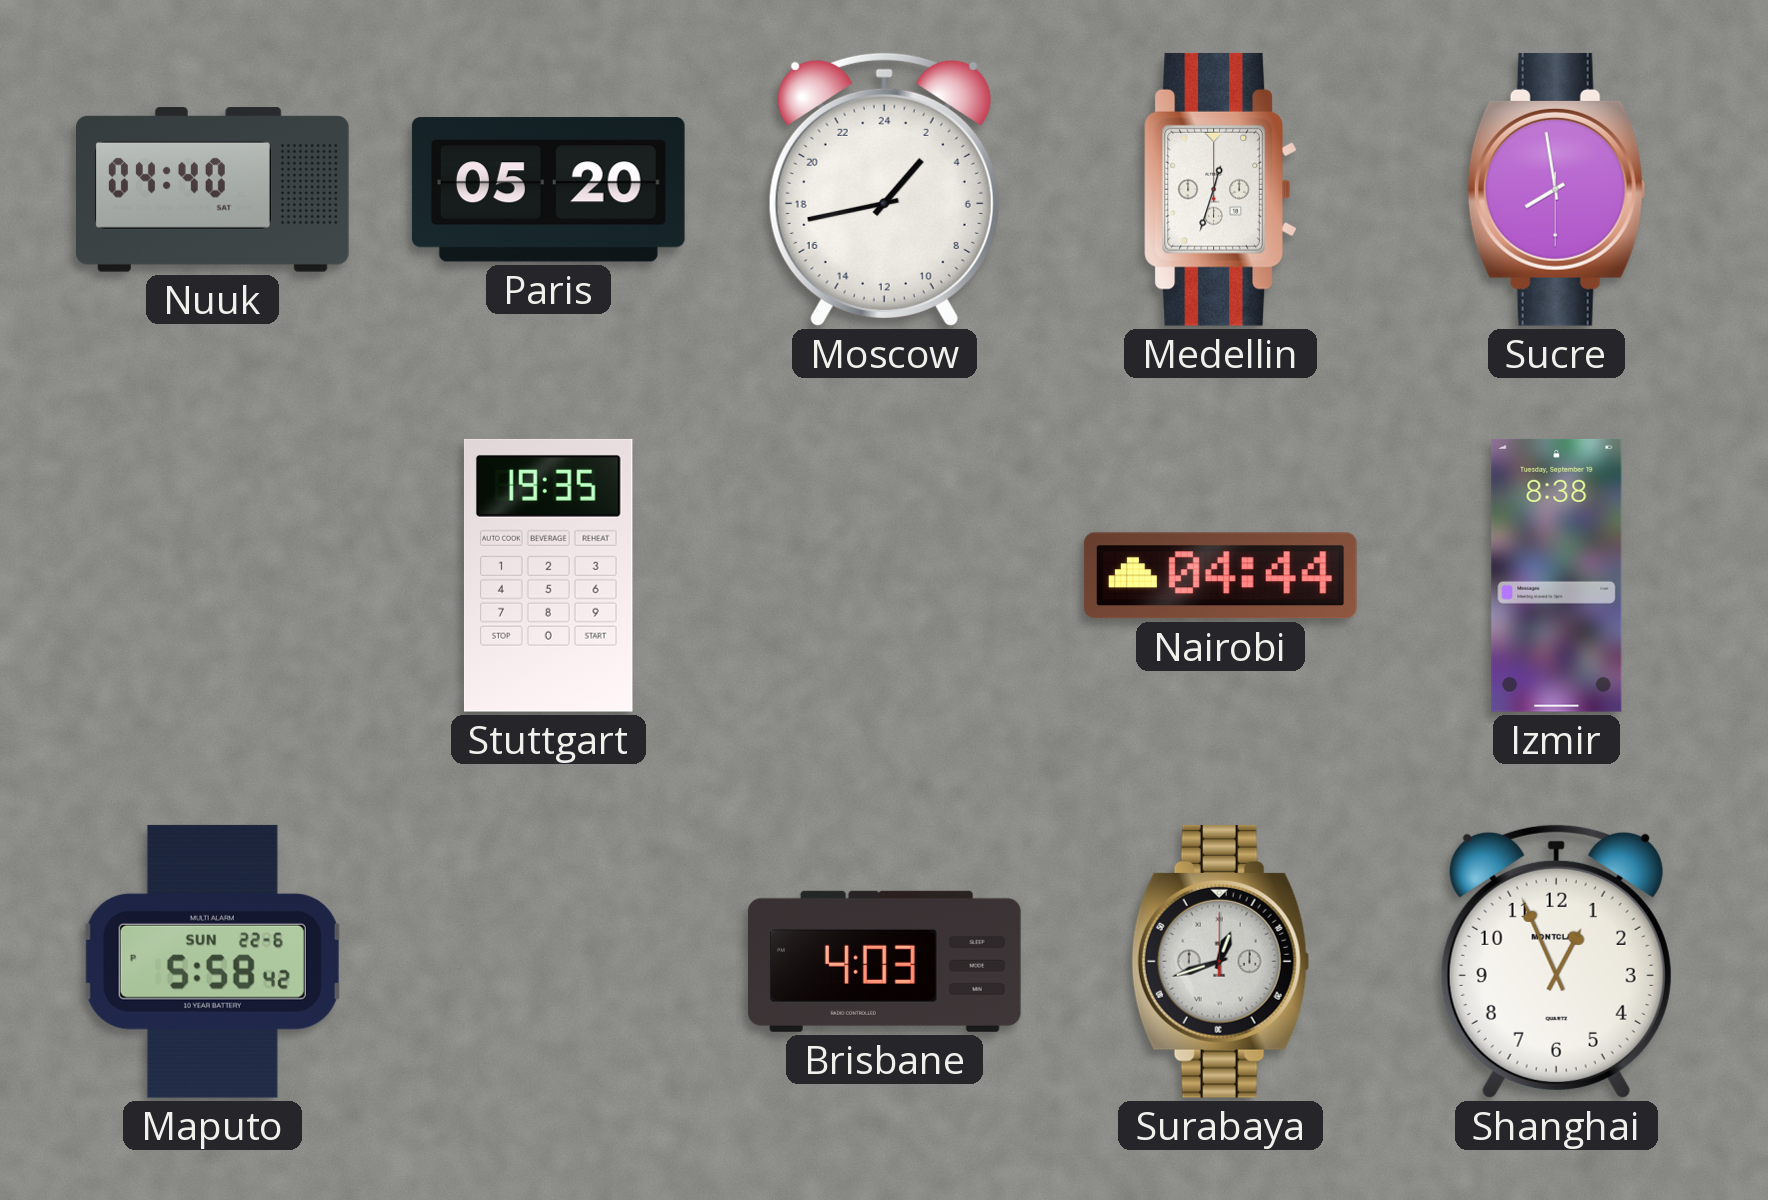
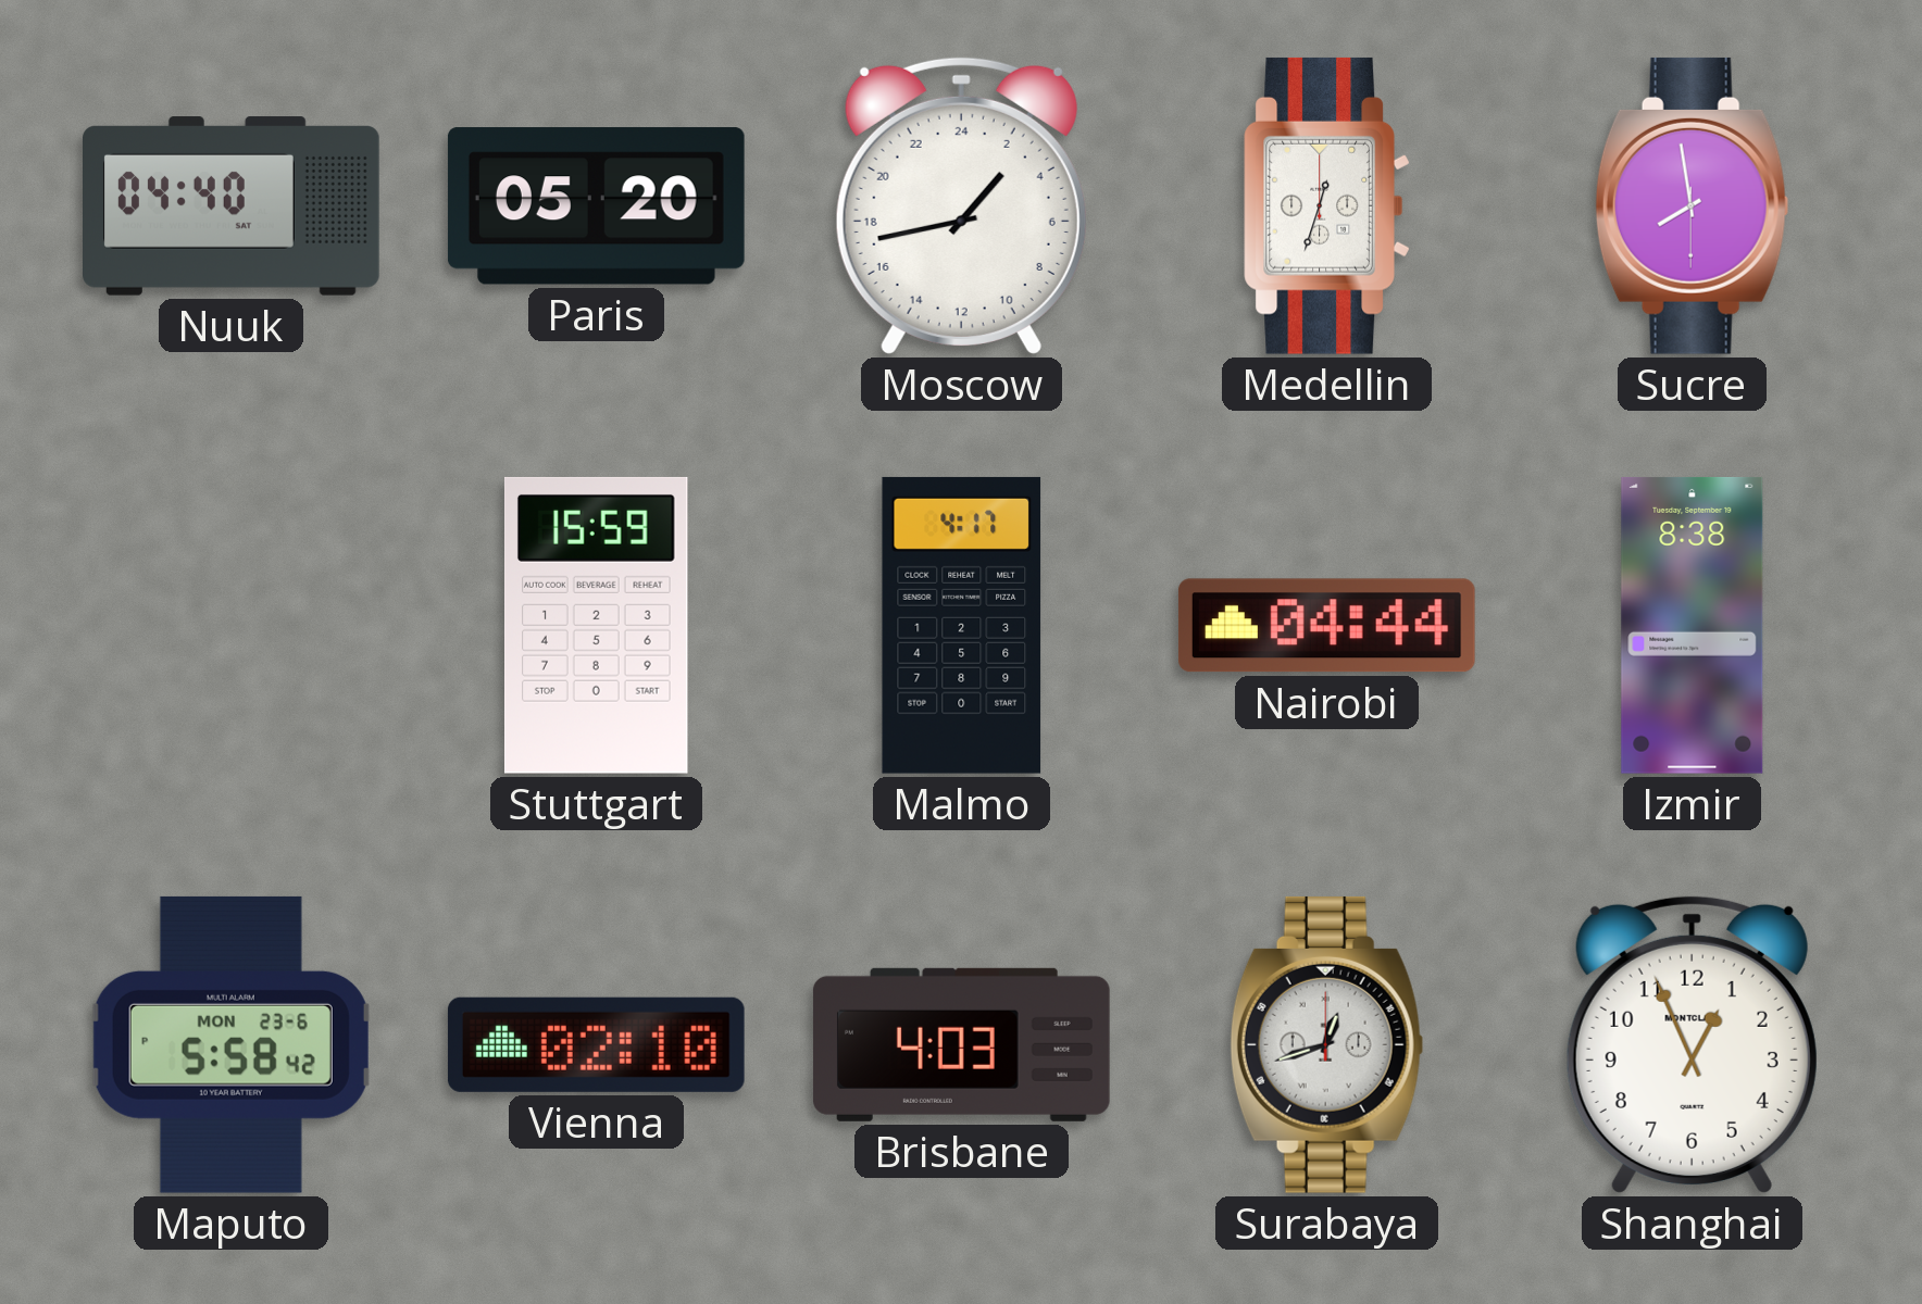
Stuttgart: 19:35 -> 15:59 (596, 625)
Malmo: none -> 4:17 (962, 625)
Maputo date: SUN 22-6 -> MON 23-6 (230, 1044)
Vienna: none -> 02:10 (596, 1044)
